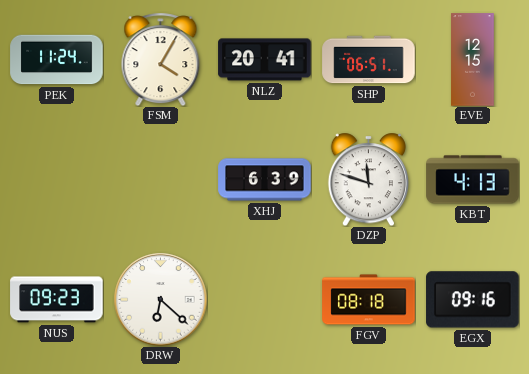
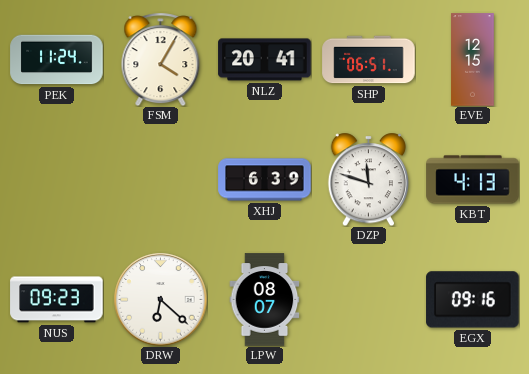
LPW: none -> 08:07 (265, 300)
FGV: 08:18 -> none (369, 300)
